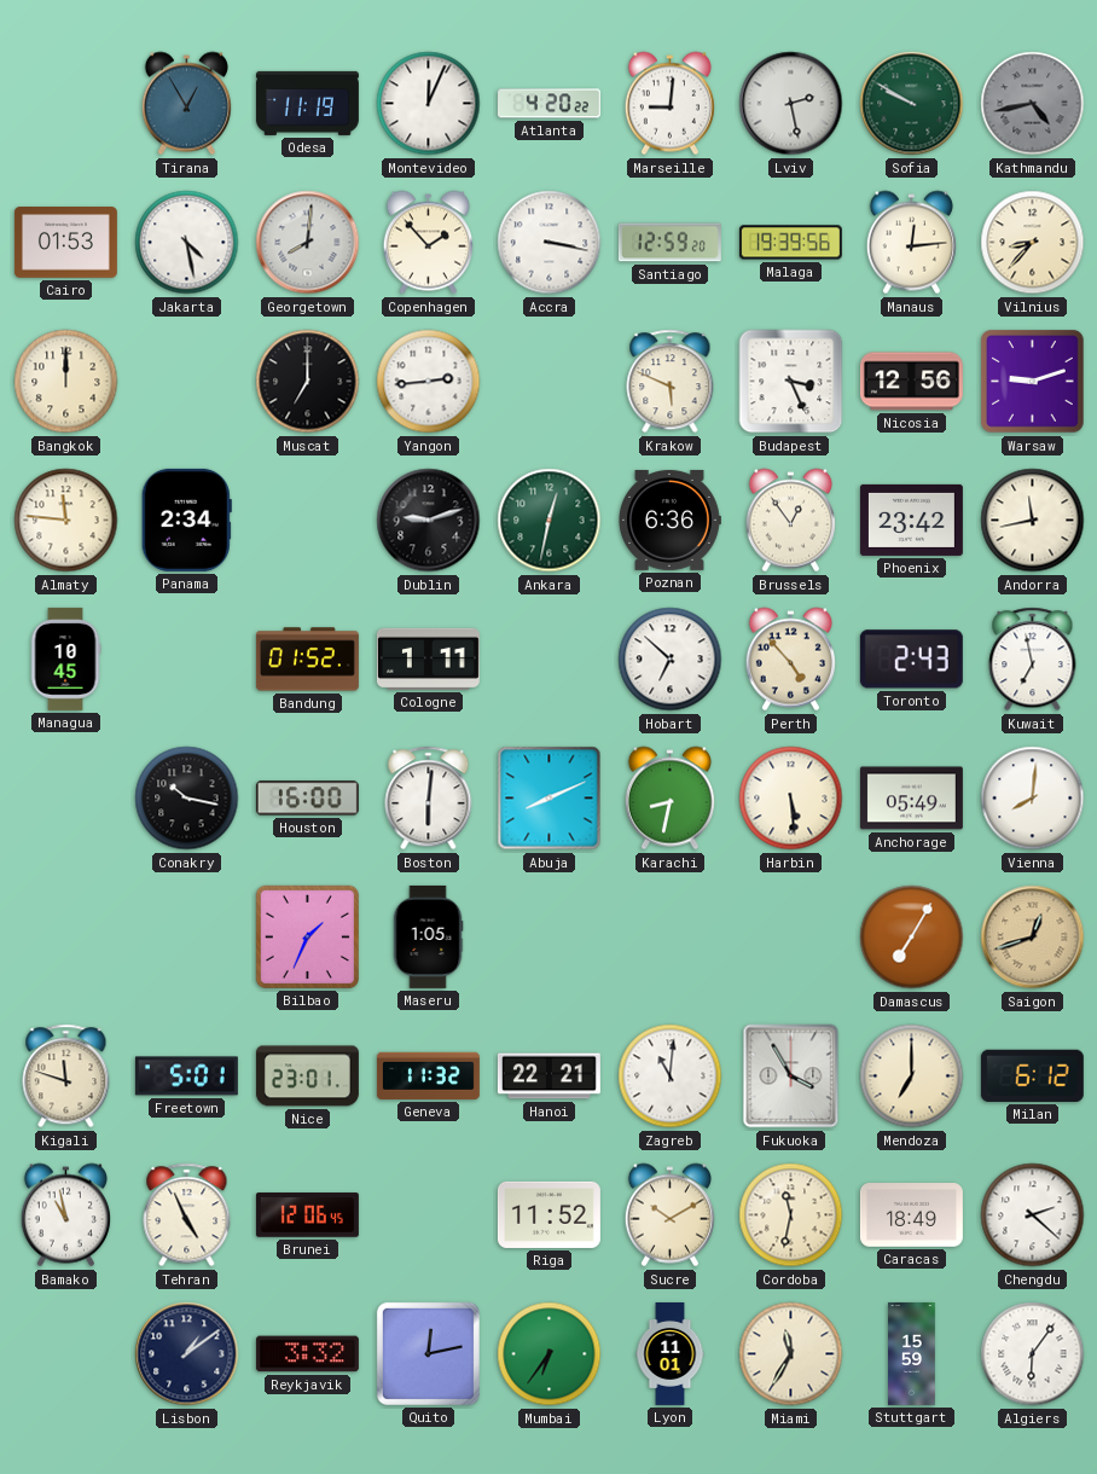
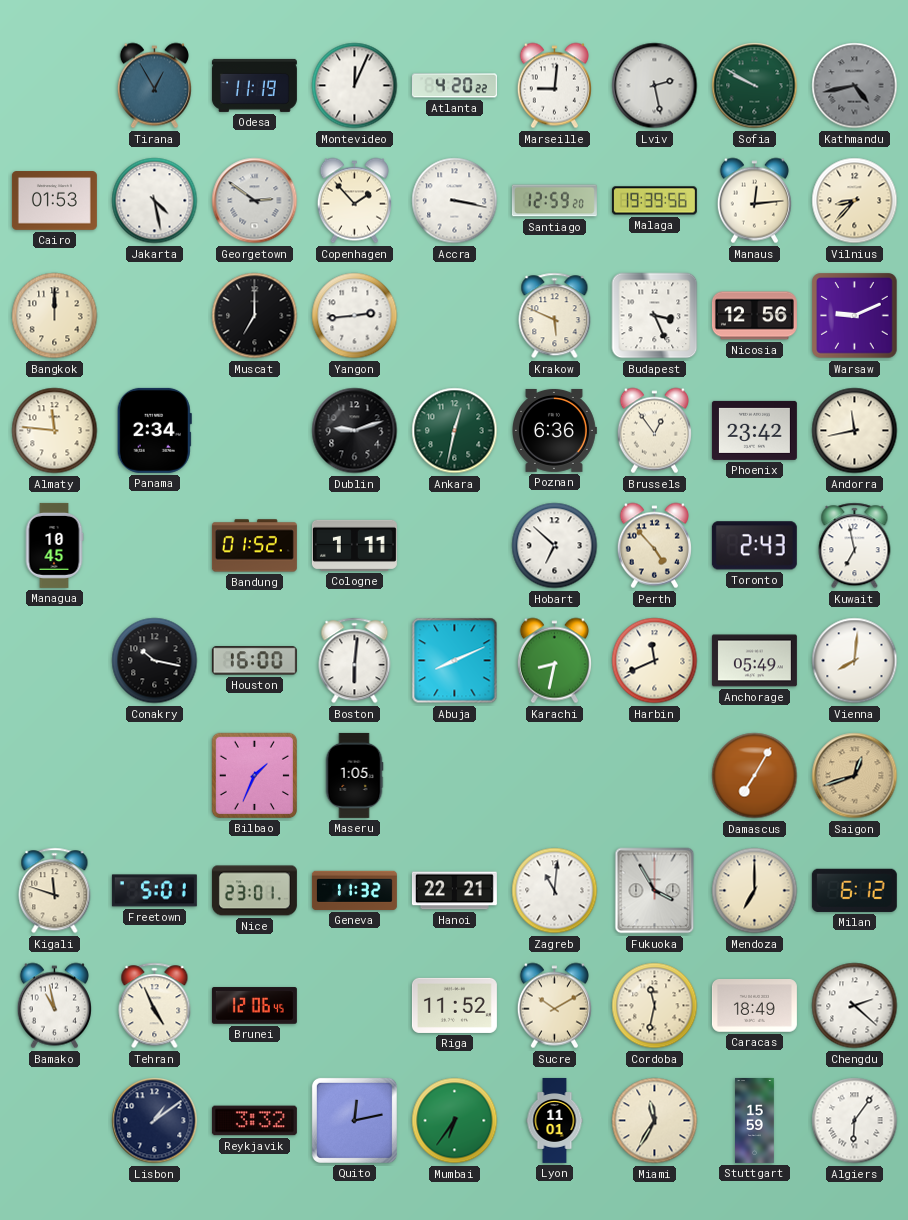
Georgetown: 8:01 -> 2:51 (255, 201)
Warsaw: 9:12 -> 9:11 (855, 316)
Harbin: 5:29 -> 11:41 (655, 661)
